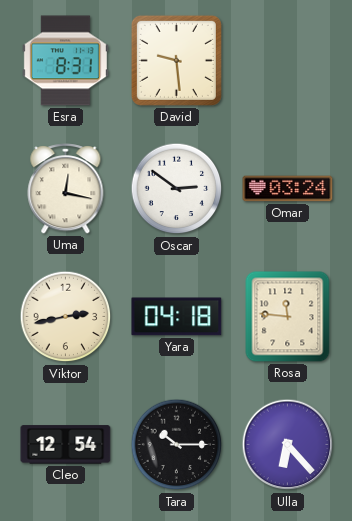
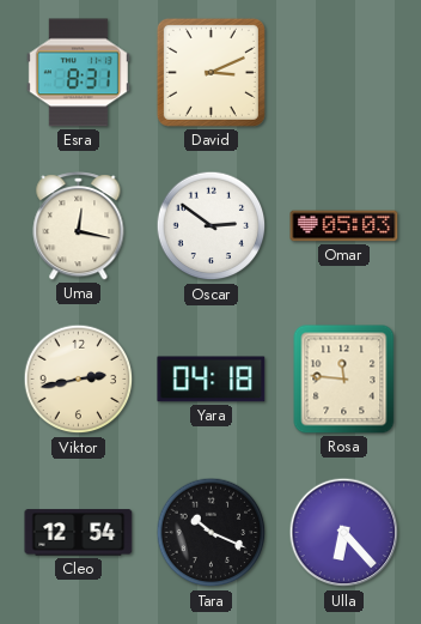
David: 9:29 -> 3:11 (210, 72)
Omar: 03:24 -> 05:03 (344, 226)
Tara: 10:15 -> 10:19 (212, 533)
